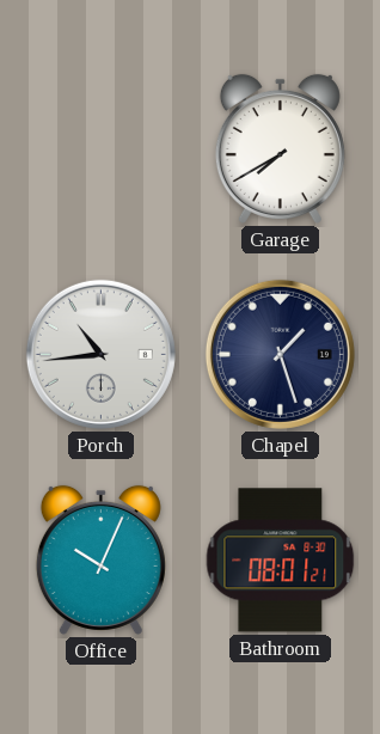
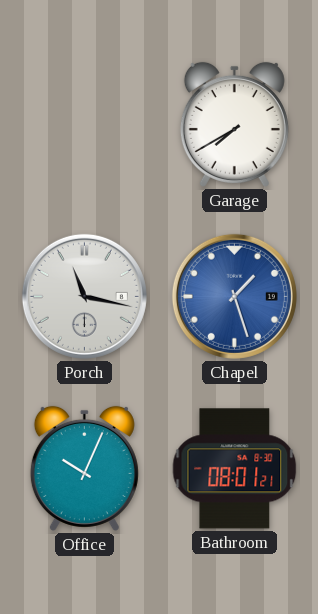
Porch: 10:44 -> 11:17 (84, 296)
Chapel dial: navy -> blue (234, 296)
